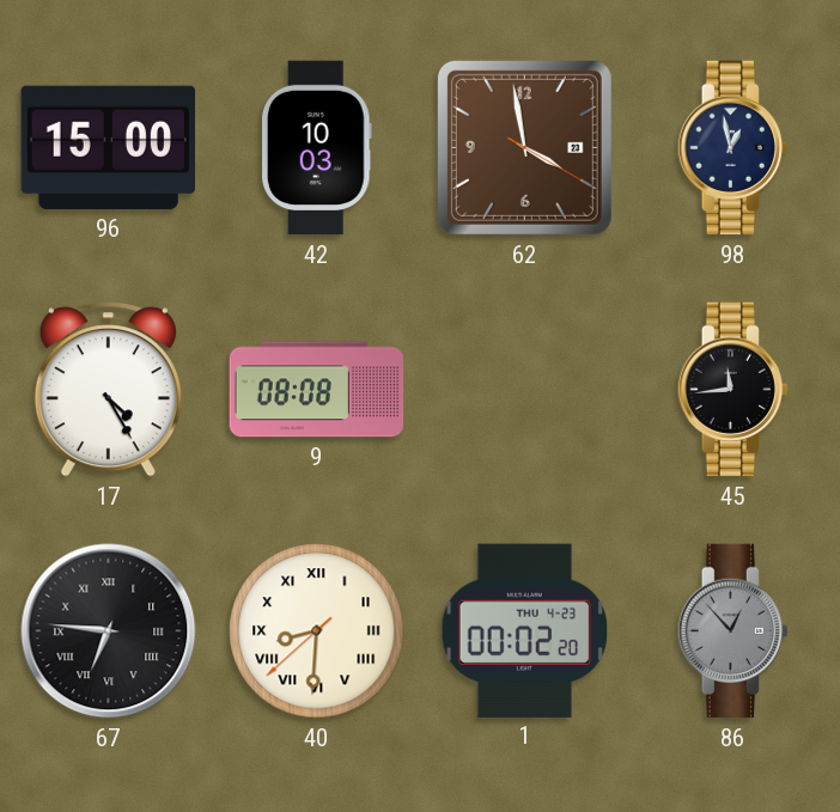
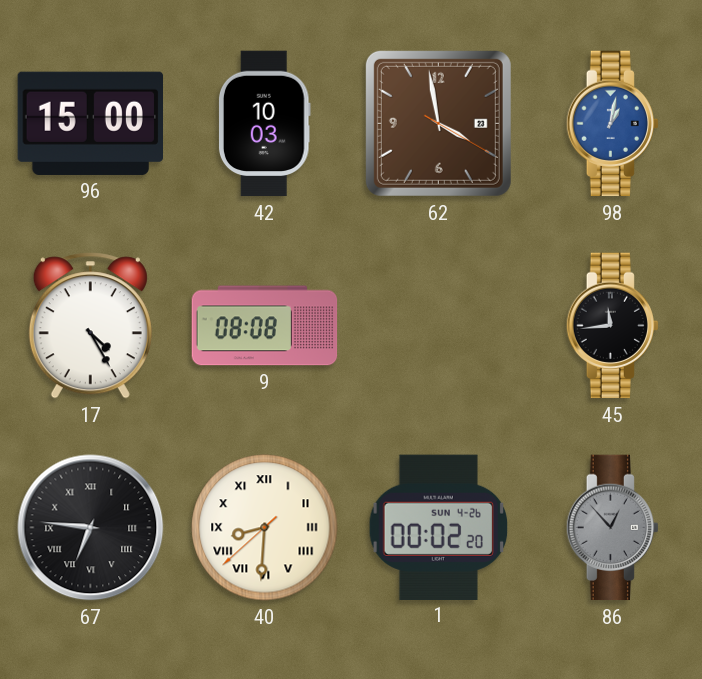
98: 12:58 -> 1:02 (612, 124)
98 dial: navy -> blue (612, 124)
1 date: THU 4-23 -> SUN 4-26 (439, 527)
